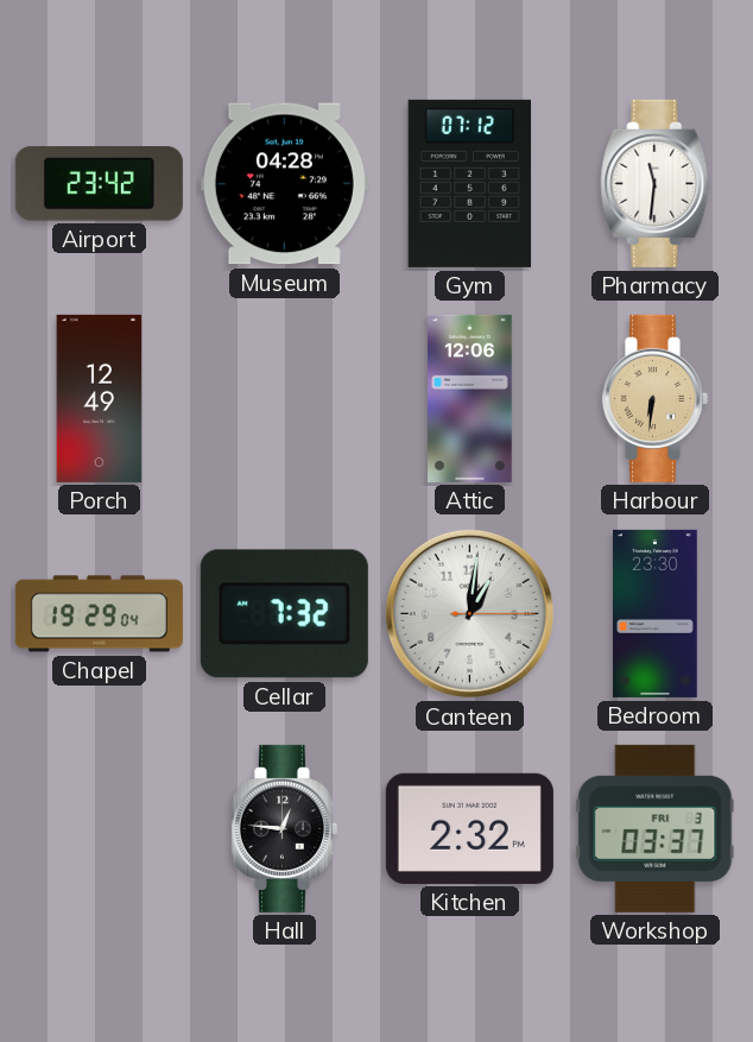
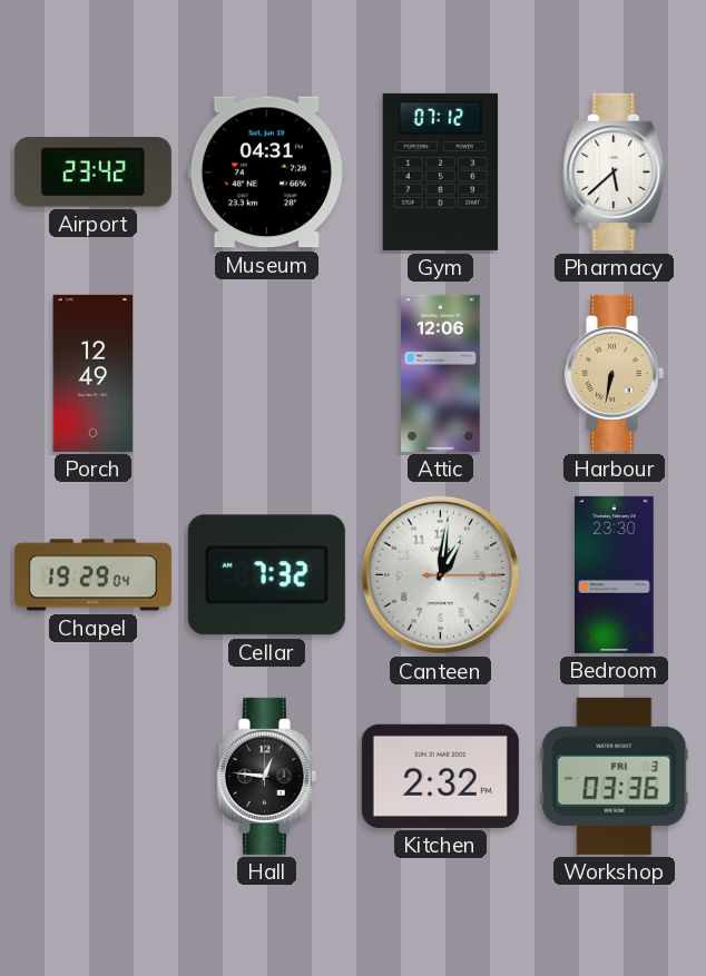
Museum: 04:28 -> 04:31 (266, 172)
Pharmacy: 11:31 -> 5:38 (615, 171)
Harbour: 6:31 -> 6:32 (614, 373)
Workshop: 03:37 -> 03:36 (615, 776)
